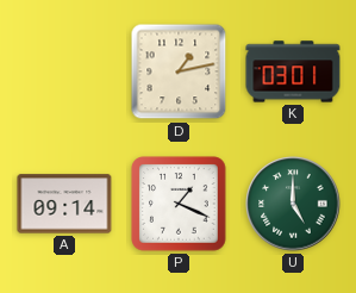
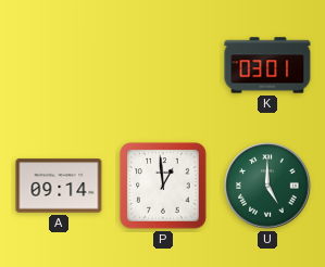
D: 1:13 -> none (179, 71)
P: 1:19 -> 12:59 (163, 186)
